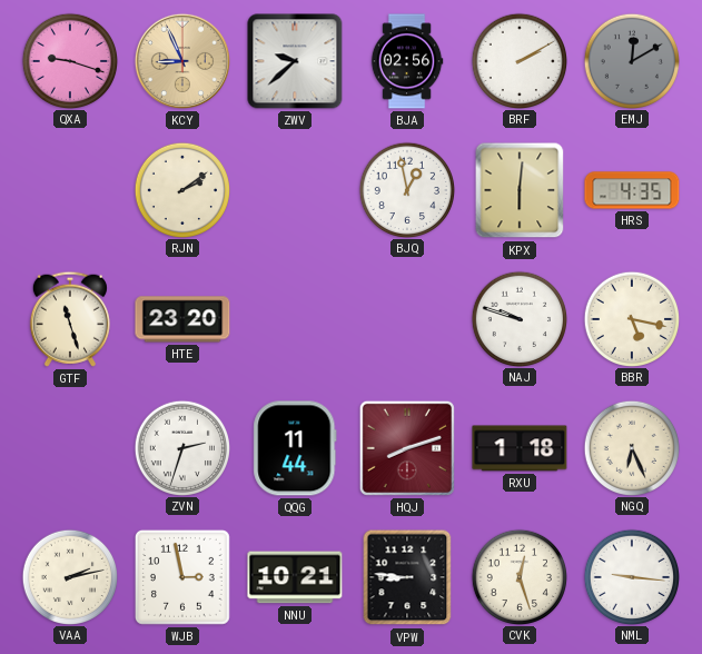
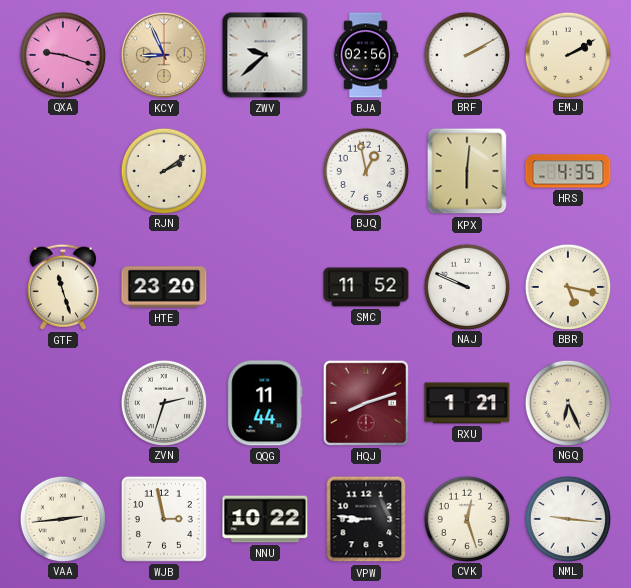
EMJ: 12:10 -> 2:10 (567, 54)
EMJ dial: grey -> cream (567, 54)
SMC: none -> 11:52 (366, 287)
NAJ: 9:48 -> 9:49 (466, 286)
RXU: 1:18 -> 1:21 (467, 403)
VAA: 2:13 -> 2:44 (62, 518)
NNU: 10:21 -> 10:22 (265, 519)
